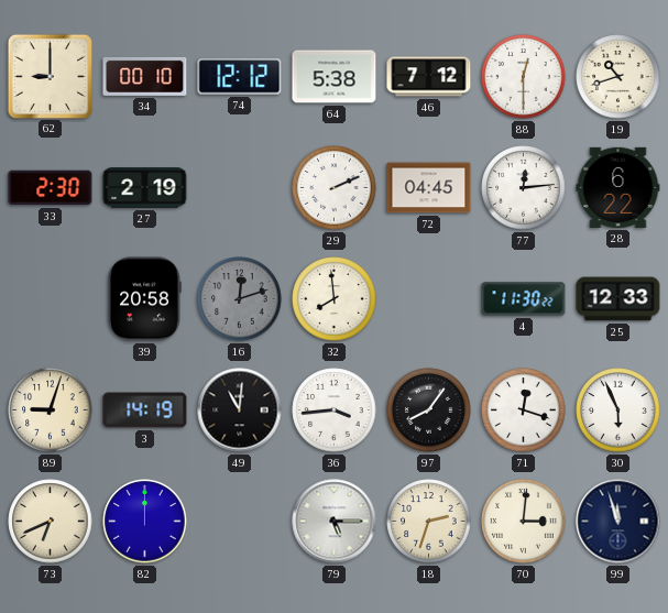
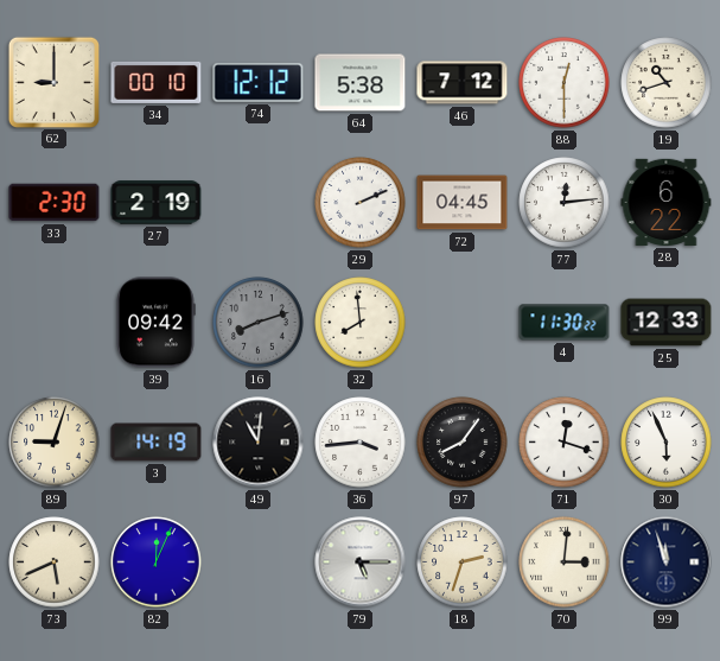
39: 20:58 -> 09:42 (155, 323)
16: 12:12 -> 8:12 (259, 323)
73: 6:41 -> 5:41 (55, 563)
82: 12:00 -> 12:04 (157, 563)
